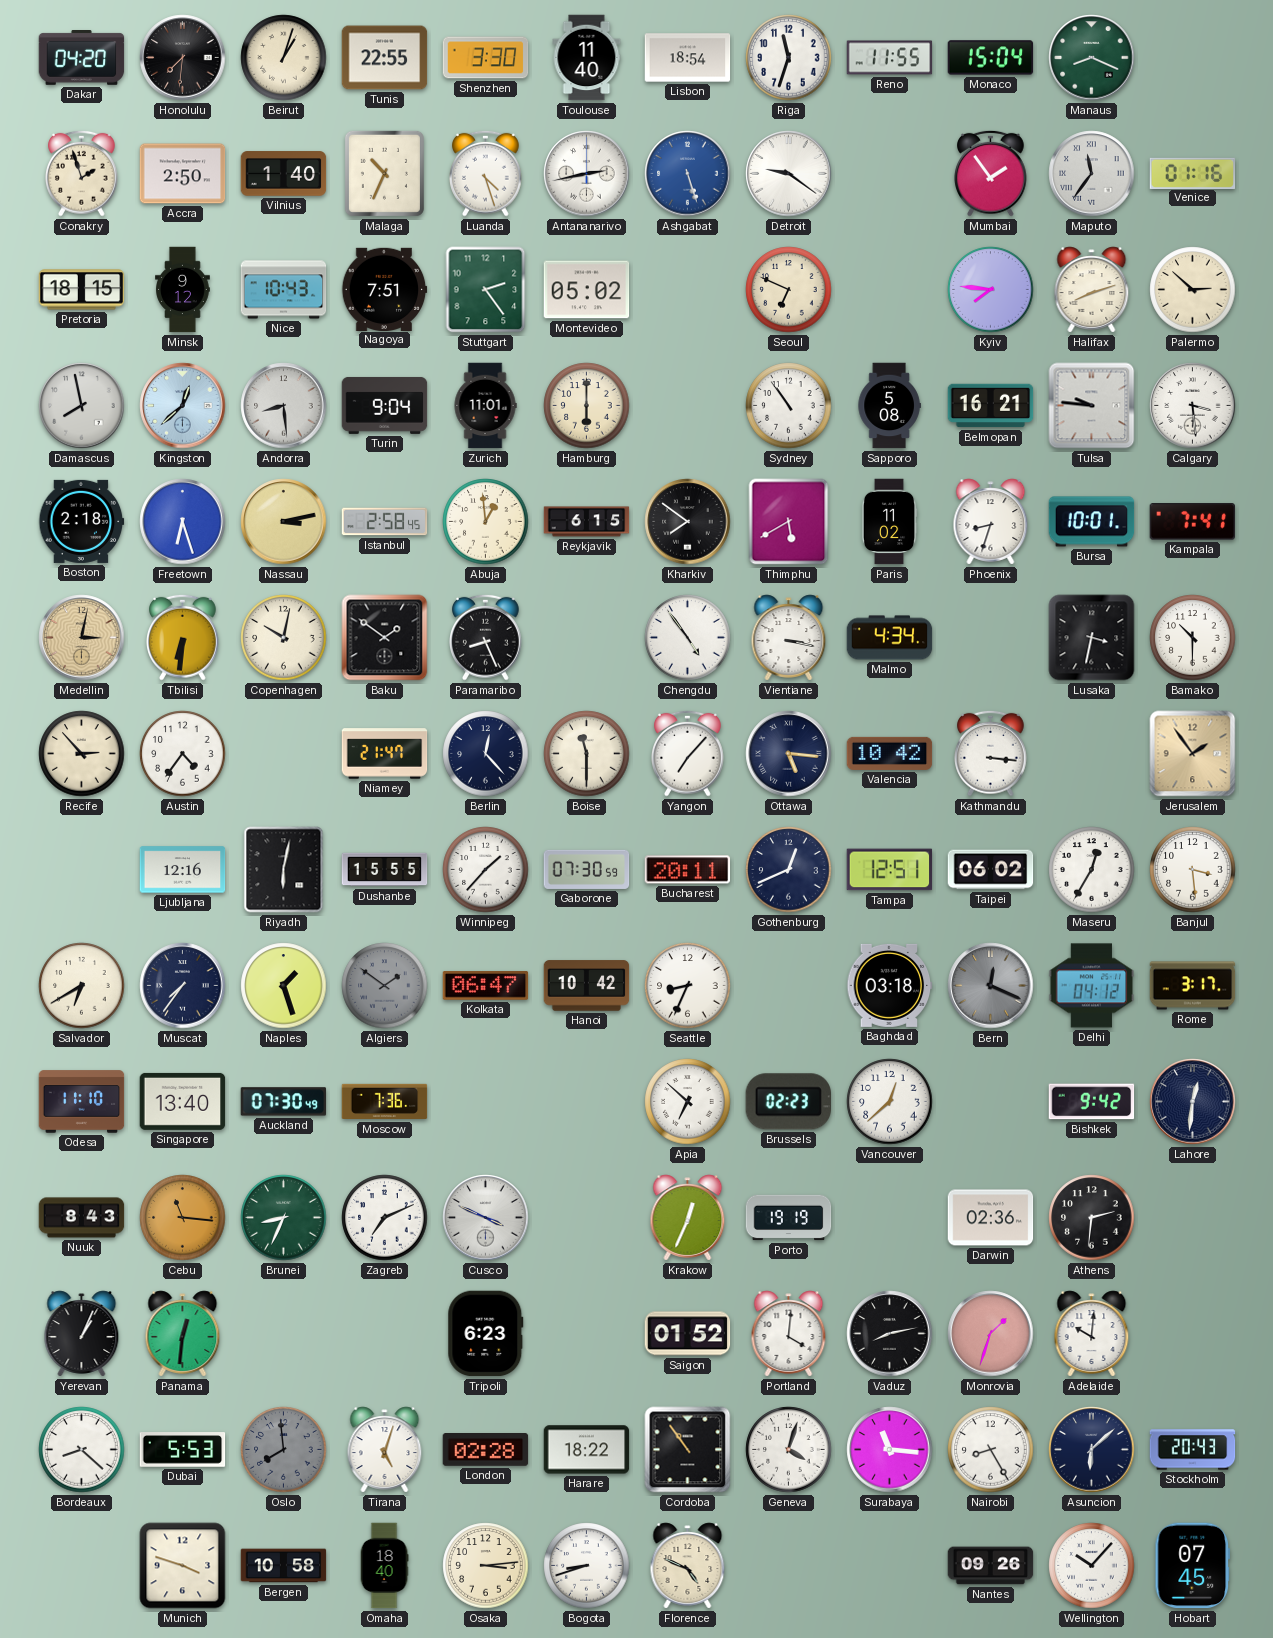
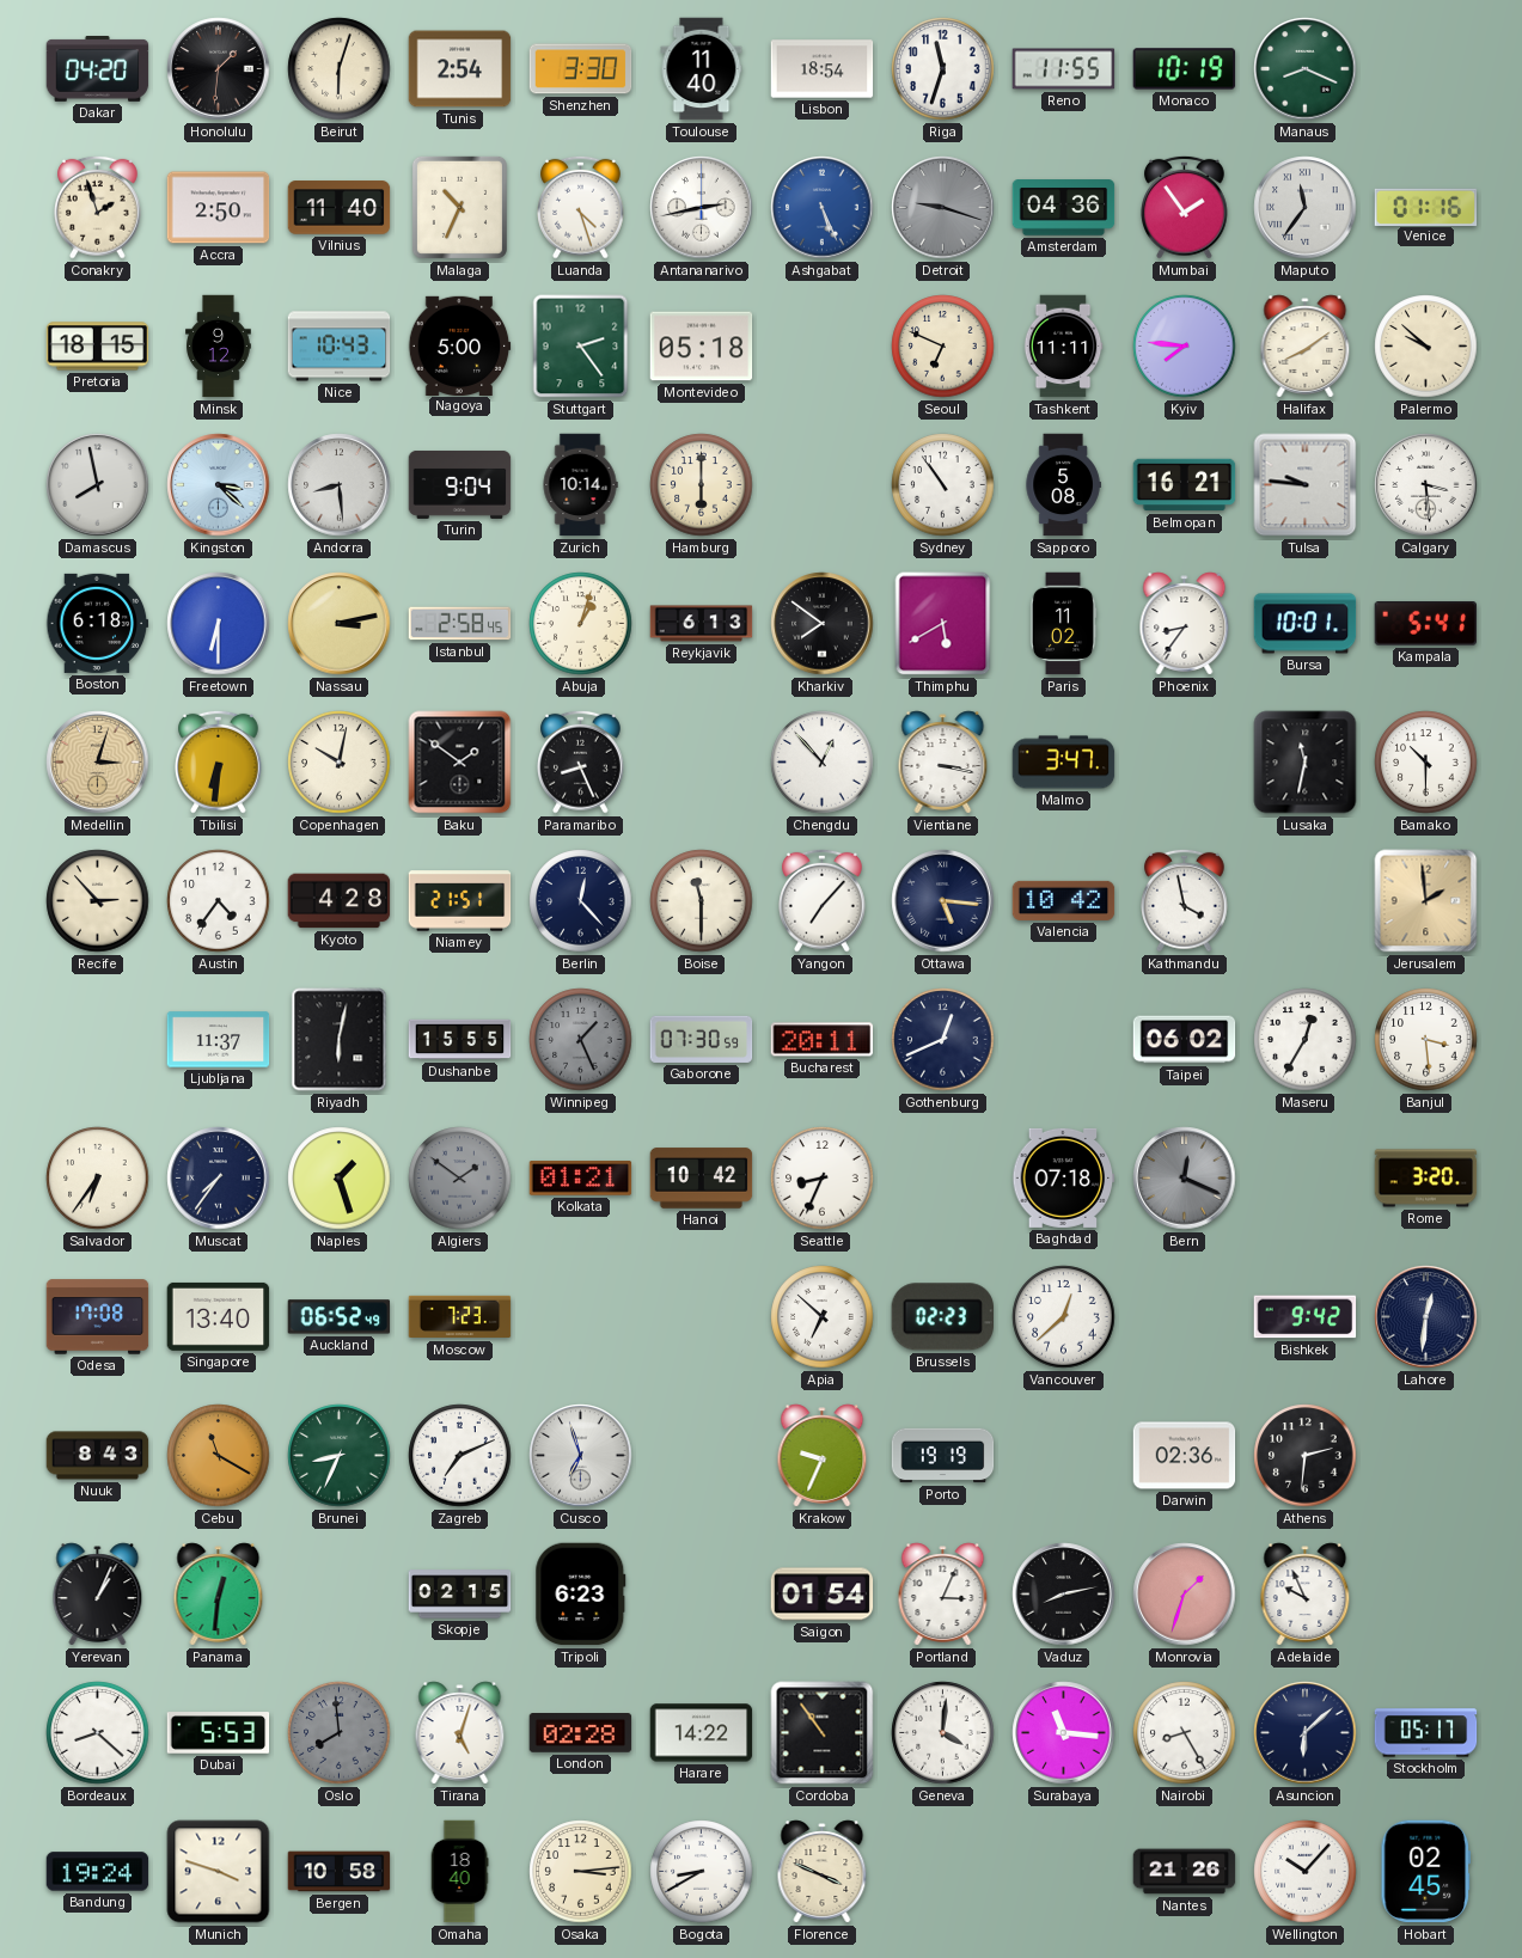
Honolulu: 7:31 -> 1:31 (219, 69)
Beirut: 1:03 -> 6:03 (340, 69)
Tunis: 22:55 -> 2:54 (460, 69)
Monaco: 15:04 -> 10:19 (1185, 69)
Vilnius: 1:40 -> 11:40 (340, 208)
Ashgabat: 5:27 -> 5:26 (823, 208)
Detroit: 9:21 -> 9:18 (943, 208)
Detroit dial: white -> grey (943, 208)
Amsterdam: none -> 04:36 (1064, 208)
Nagoya: 7:51 -> 5:00 (459, 345)
Montevideo: 05:02 -> 05:18 (702, 347)
Tashkent: none -> 11:11 (1063, 347)
Halifax: 8:12 -> 8:09 (1306, 347)
Palermo: 2:52 -> 9:52 (1426, 347)
Kingston: 12:38 -> 3:22 (219, 485)
Zurich: 11:01 -> 10:14 (580, 485)
Boston: 2:18 -> 6:18 (98, 623)
Freetown: 6:27 -> 6:30 (219, 624)
Abuja: 12:59 -> 1:03 (581, 624)
Reykjavik: 6:15 -> 6:13 (702, 624)
Phoenix: 8:33 -> 8:36 (1185, 624)
Kampala: 7:41 -> 5:41 (1425, 624)
Medellin: 3:02 -> 3:03 (98, 763)
Chengdu: 4:54 -> 12:53 (823, 763)
Malmo: 4:34 -> 3:47 (1064, 763)
Lusaka: 3:32 -> 11:32 (1306, 763)
Kyoto: none -> 4:28 (340, 901)
Niamey: 21:47 -> 21:51 (460, 901)
Kathmandu: 3:16 -> 3:58 (1185, 900)
Jerusalem: 1:54 -> 1:59 (1426, 901)
Ljubljana: 12:16 -> 11:37 (219, 1040)
Winnipeg: 1:37 -> 1:26 (581, 1040)
Winnipeg dial: white -> grey (581, 1040)
Tampa: 12:51 -> none (890, 870)
Salvador: 6:40 -> 6:36 (98, 1179)
Kolkata: 06:47 -> 01:21 (581, 1179)
Baghdad: 03:18 -> 07:18 (1064, 1177)
Delhi: 04:12 -> none (1092, 986)
Rome: 3:17 -> 3:20 (1426, 1179)
Odesa: 11:10 -> 17:08 (98, 1317)
Auckland: 07:30 -> 06:52 (340, 1317)
Moscow: 7:36 -> 7:23 (460, 1317)
Cebu: 11:16 -> 11:20 (219, 1456)
Cusco: 3:49 -> 6:57 (581, 1456)
Krakow: 12:34 -> 9:34 (823, 1456)
Skopje: none -> 02:15 (460, 1595)
Saigon: 01:52 -> 01:54 (823, 1595)
Portland: 4:01 -> 3:04 (943, 1595)
Adelaide: 10:01 -> 9:56 (1306, 1595)
Harare: 18:22 -> 14:22 (702, 1733)
Geneva: 4:03 -> 4:01 (943, 1733)
Stockholm: 20:43 -> 05:17 (1426, 1733)
Bandung: none -> 19:24 (98, 1872)
Bogota: 8:42 -> 8:40 (702, 1872)
Florence: 4:49 -> 3:49 (823, 1872)
Nantes: 09:26 -> 21:26 (1185, 1872)
Hobart: 07:45 -> 02:45 (1425, 1872)
